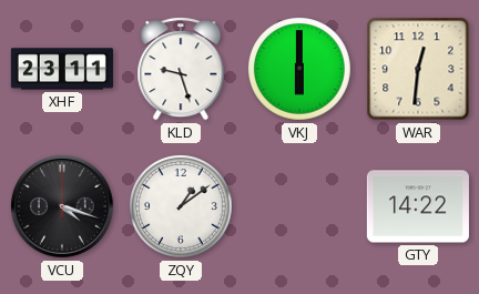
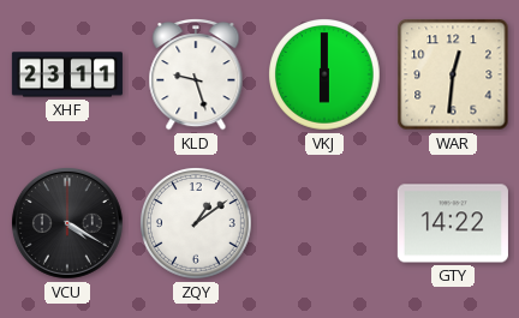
VCU: 4:18 -> 4:20 (67, 223)
